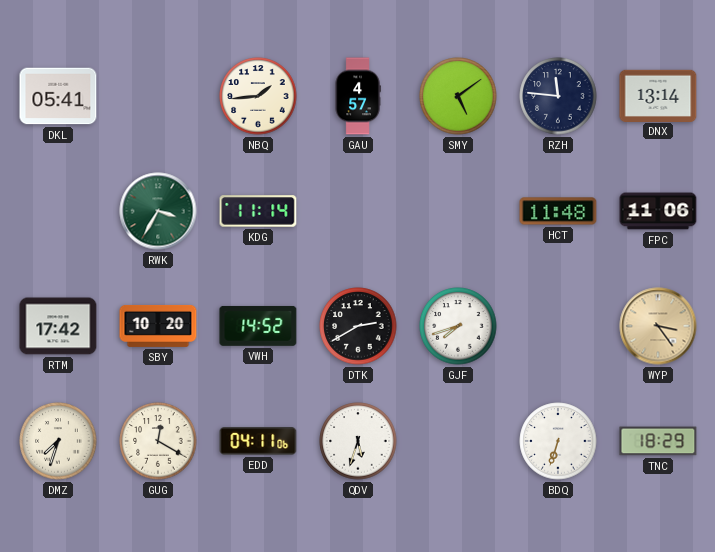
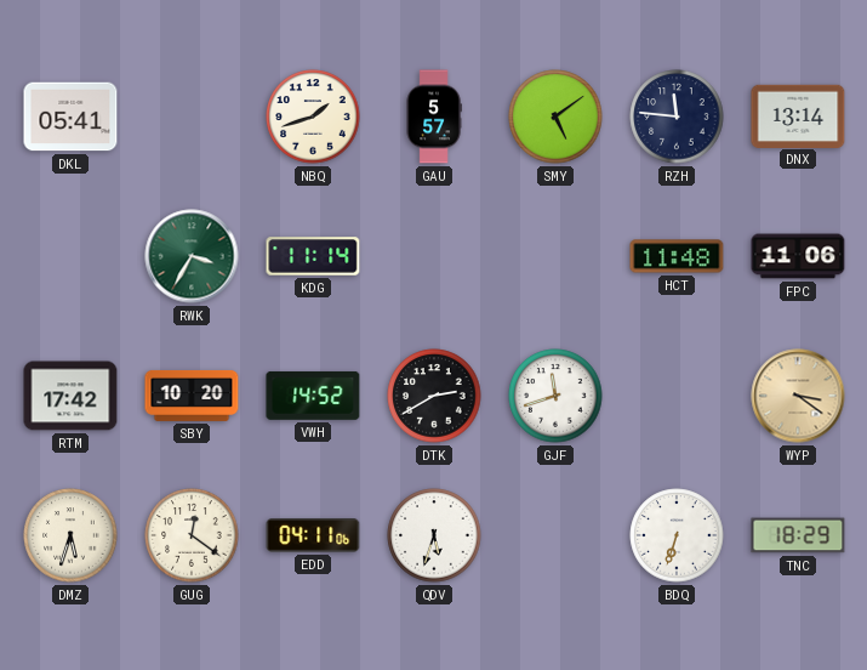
NBQ: 1:44 -> 1:42 (313, 117)
GAU: 4:57 -> 5:57 (434, 117)
GJF: 7:42 -> 11:42 (555, 396)
WYP: 3:24 -> 3:21 (798, 396)
DMZ: 7:33 -> 5:33 (70, 535)
GUG: 12:20 -> 12:21 (192, 535)
